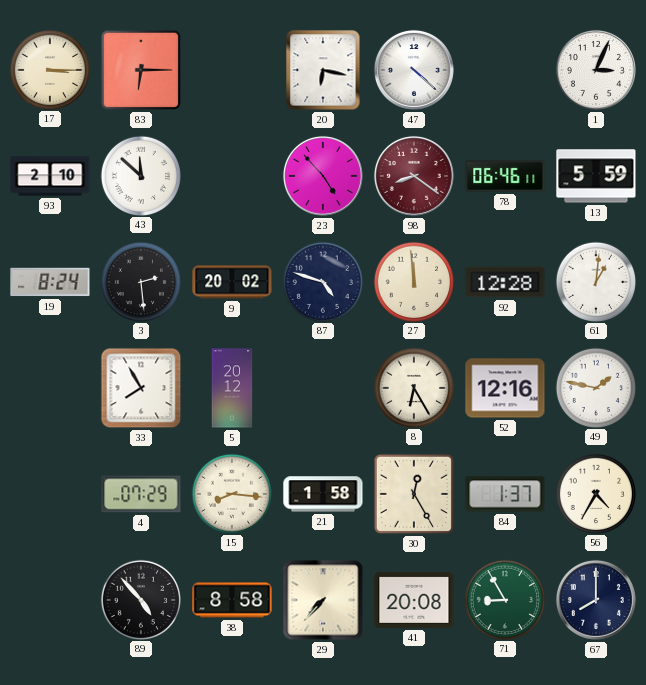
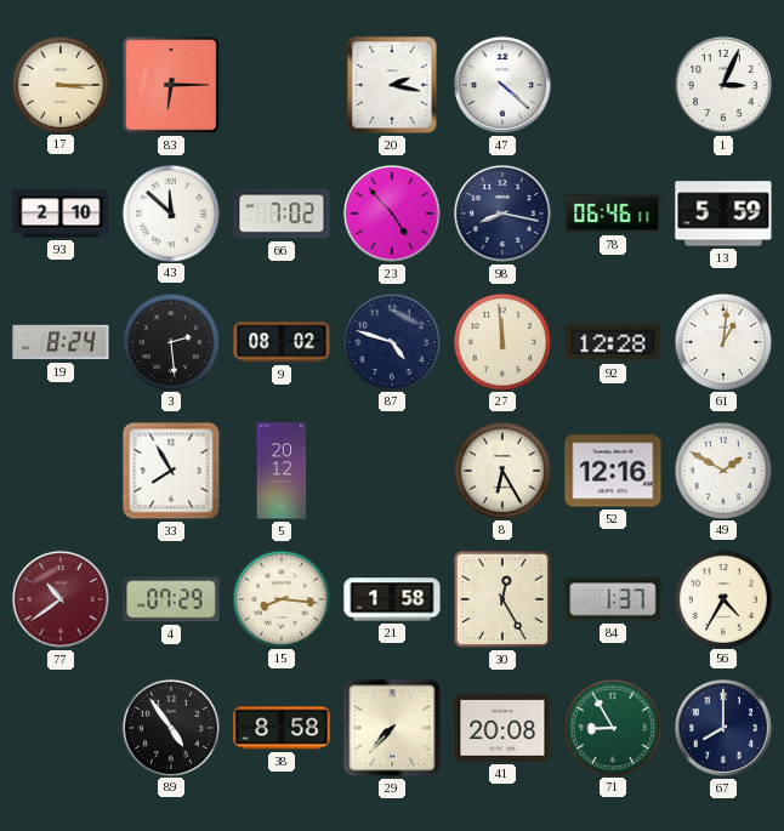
20: 6:17 -> 2:17 (392, 85)
66: none -> 7:02 (282, 214)
98: 8:21 -> 8:17 (502, 214)
98 dial: burgundy -> navy (502, 214)
9: 20:02 -> 08:02 (282, 342)
49: 1:47 -> 1:50 (722, 469)
77: none -> 10:39 (61, 599)
89: 4:53 -> 4:54 (170, 727)
